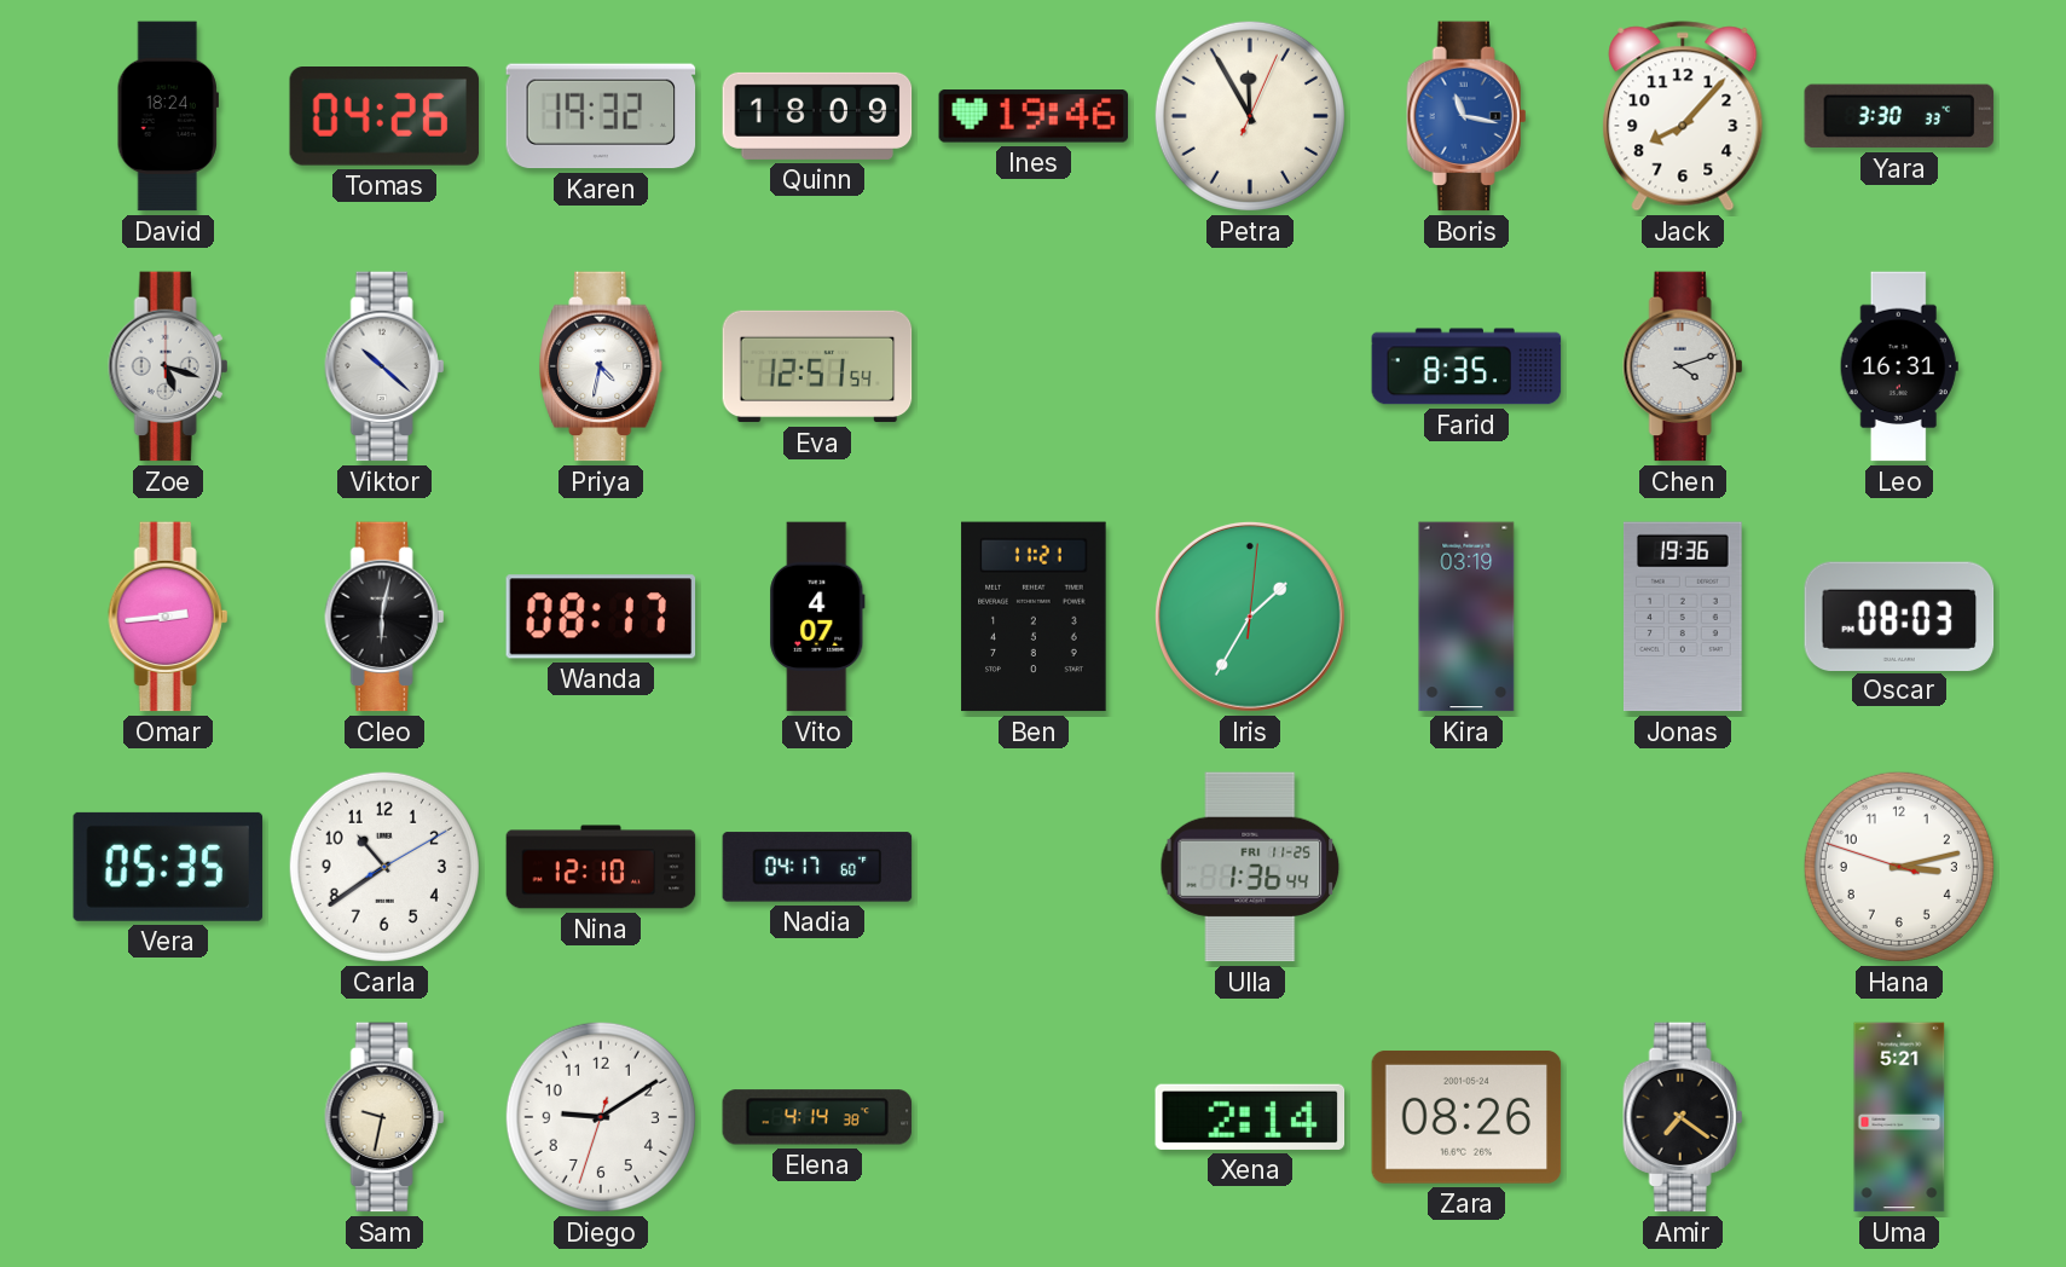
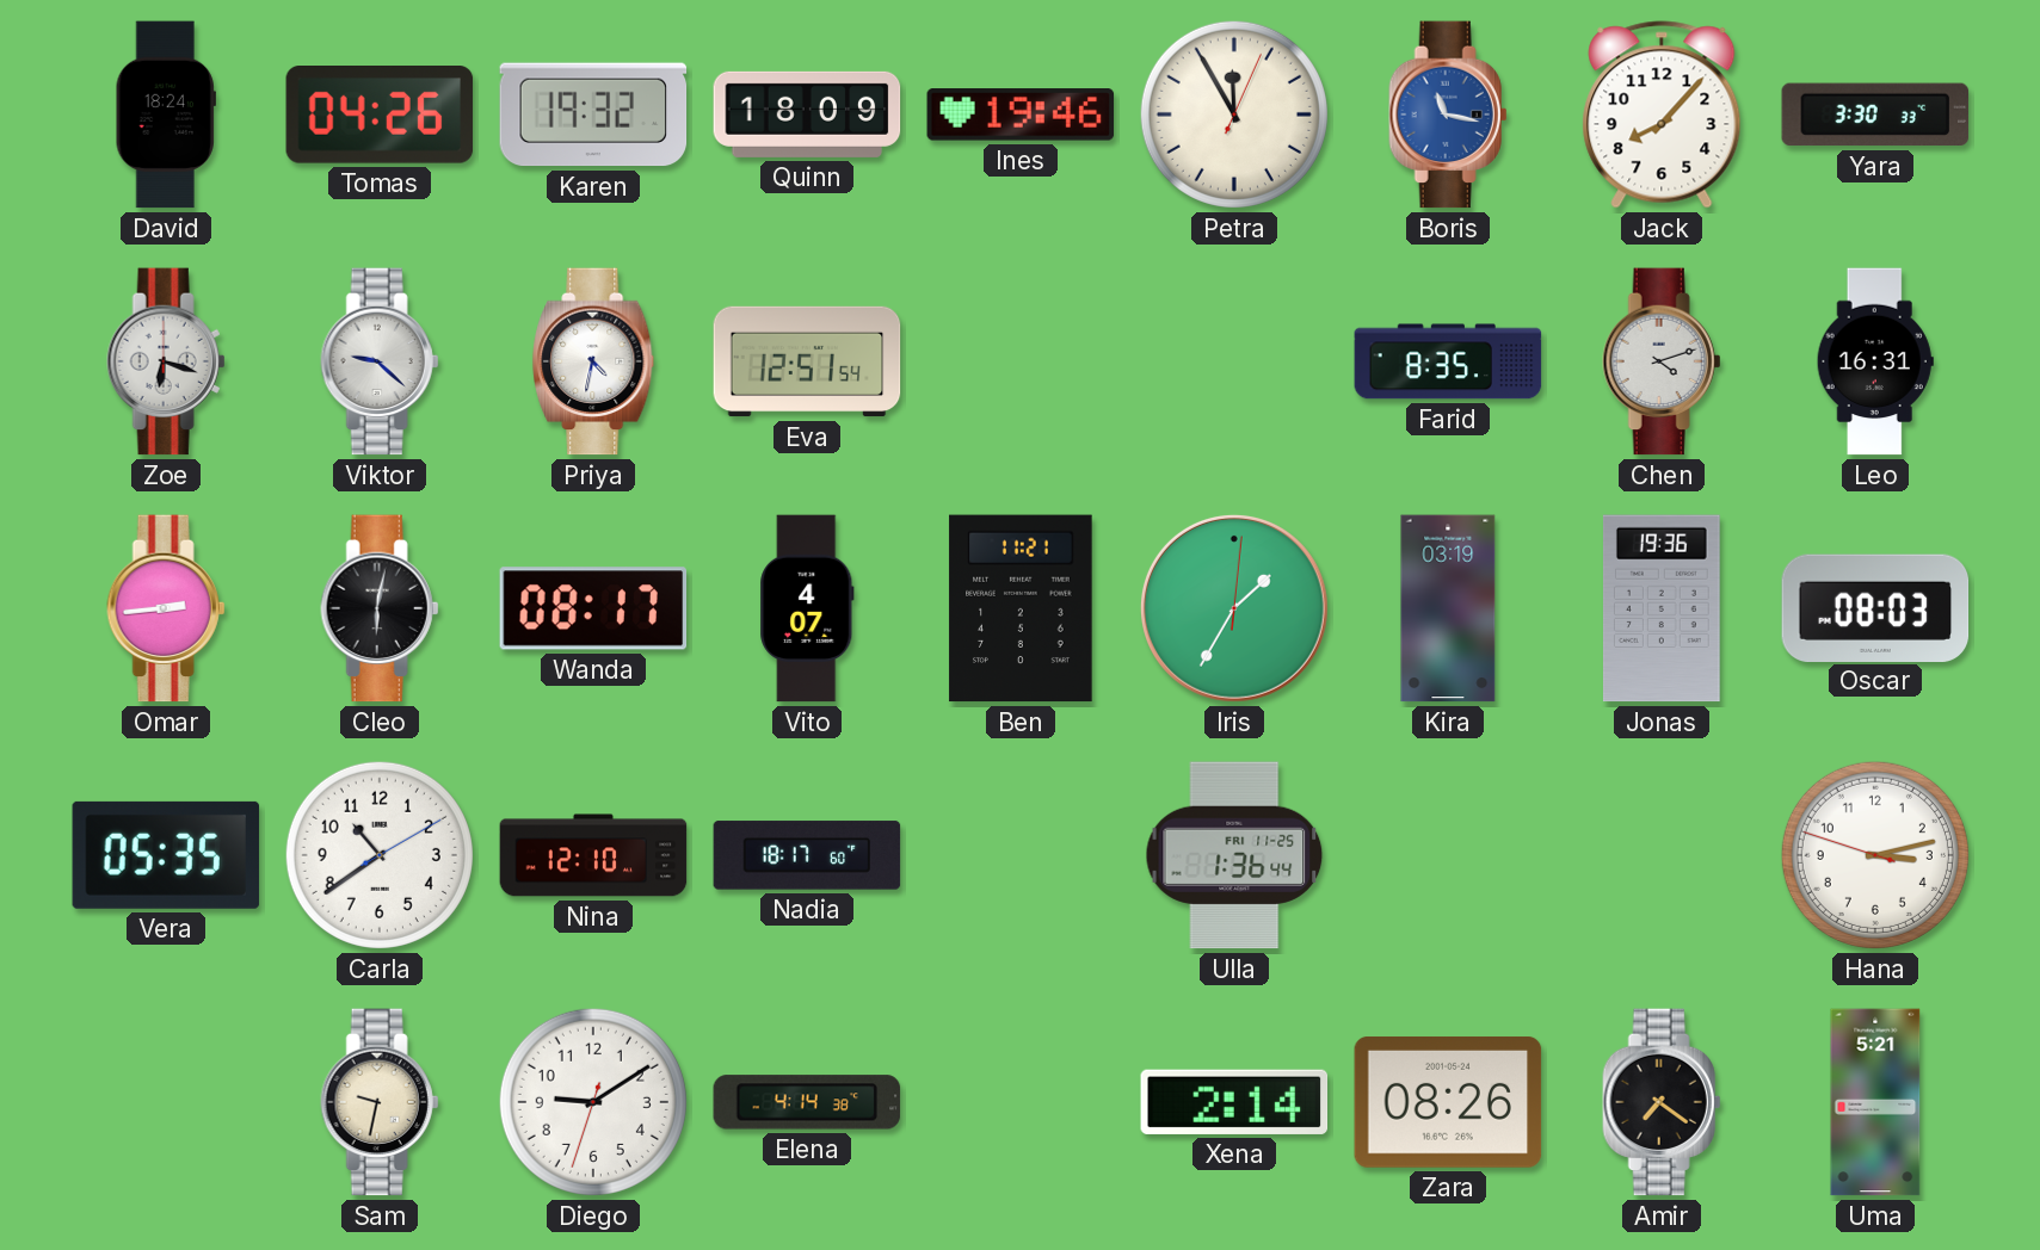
Zoe: 5:18 -> 6:18 (166, 361)
Viktor: 10:22 -> 9:22 (380, 361)
Nadia: 04:17 -> 18:17 (807, 855)
